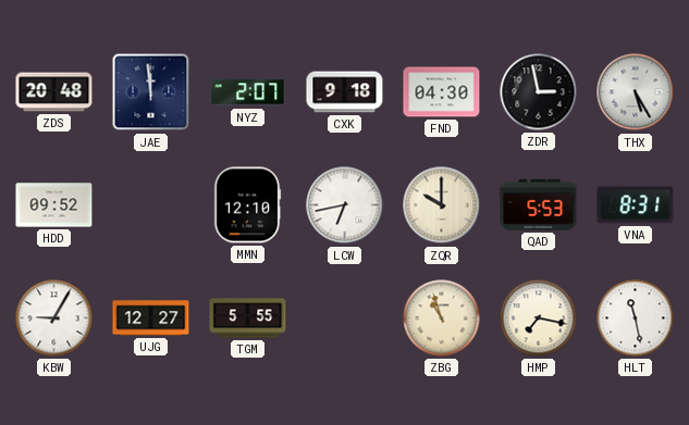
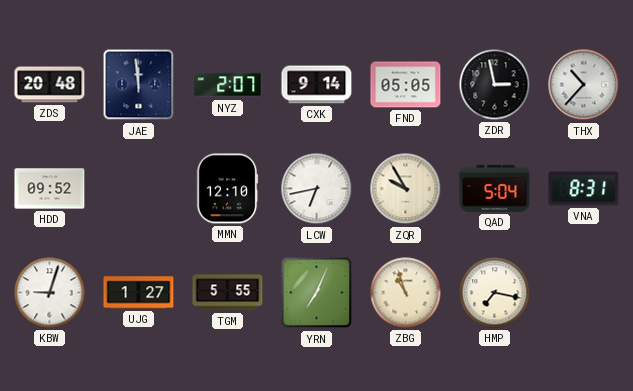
CXK: 9:18 -> 9:14 (317, 85)
FND: 04:30 -> 05:05 (406, 85)
THX: 5:25 -> 10:37 (584, 85)
ZQR: 10:00 -> 9:55 (406, 189)
QAD: 5:53 -> 5:04 (495, 188)
KBW: 9:05 -> 9:03 (50, 293)
UJG: 12:27 -> 1:27 (139, 293)
YRN: none -> 7:04 (317, 293)
HLT: 11:28 -> none (636, 318)
